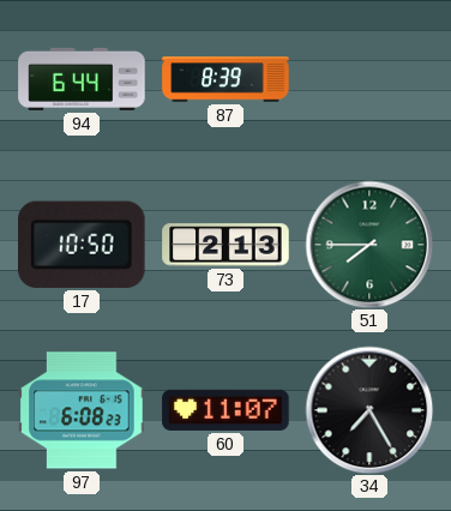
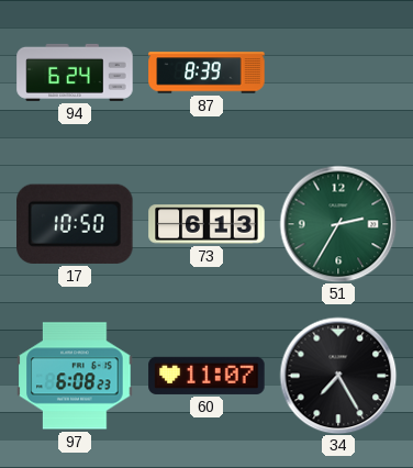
94: 6:44 -> 6:24 (75, 73)
73: 2:13 -> 6:13 (206, 224)
51: 7:45 -> 2:35 (338, 224)
